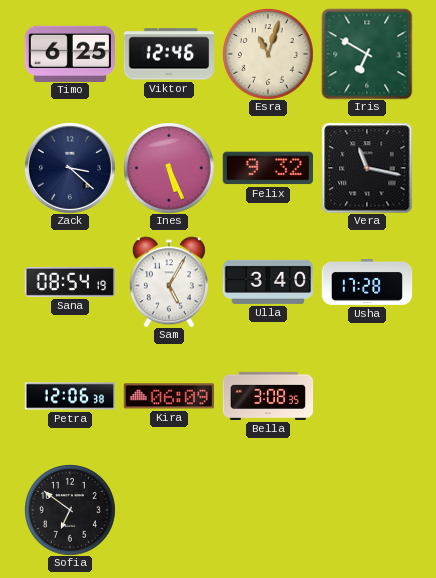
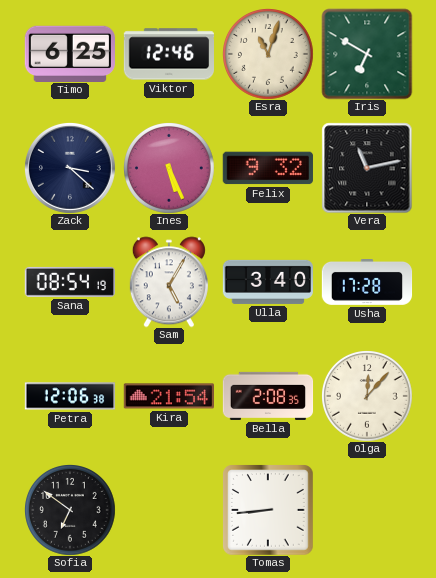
Vera: 11:17 -> 11:13 (367, 168)
Kira: 06:09 -> 21:54 (168, 396)
Bella: 3:08 -> 2:08 (268, 396)
Olga: none -> 12:07 (367, 396)
Tomas: none -> 8:44 (268, 510)
